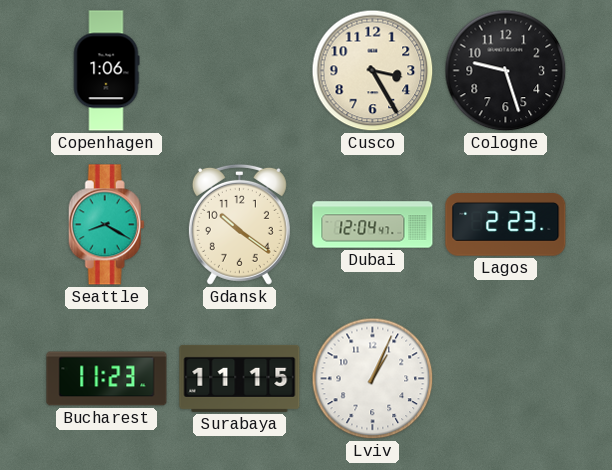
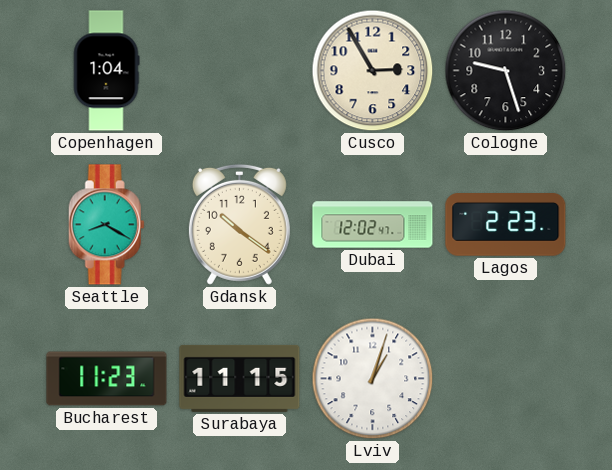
Copenhagen: 1:06 -> 1:04 (106, 71)
Cusco: 3:25 -> 2:55 (373, 71)
Dubai: 12:04 -> 12:02 (373, 225)
Lviv: 1:04 -> 1:03 (373, 379)
